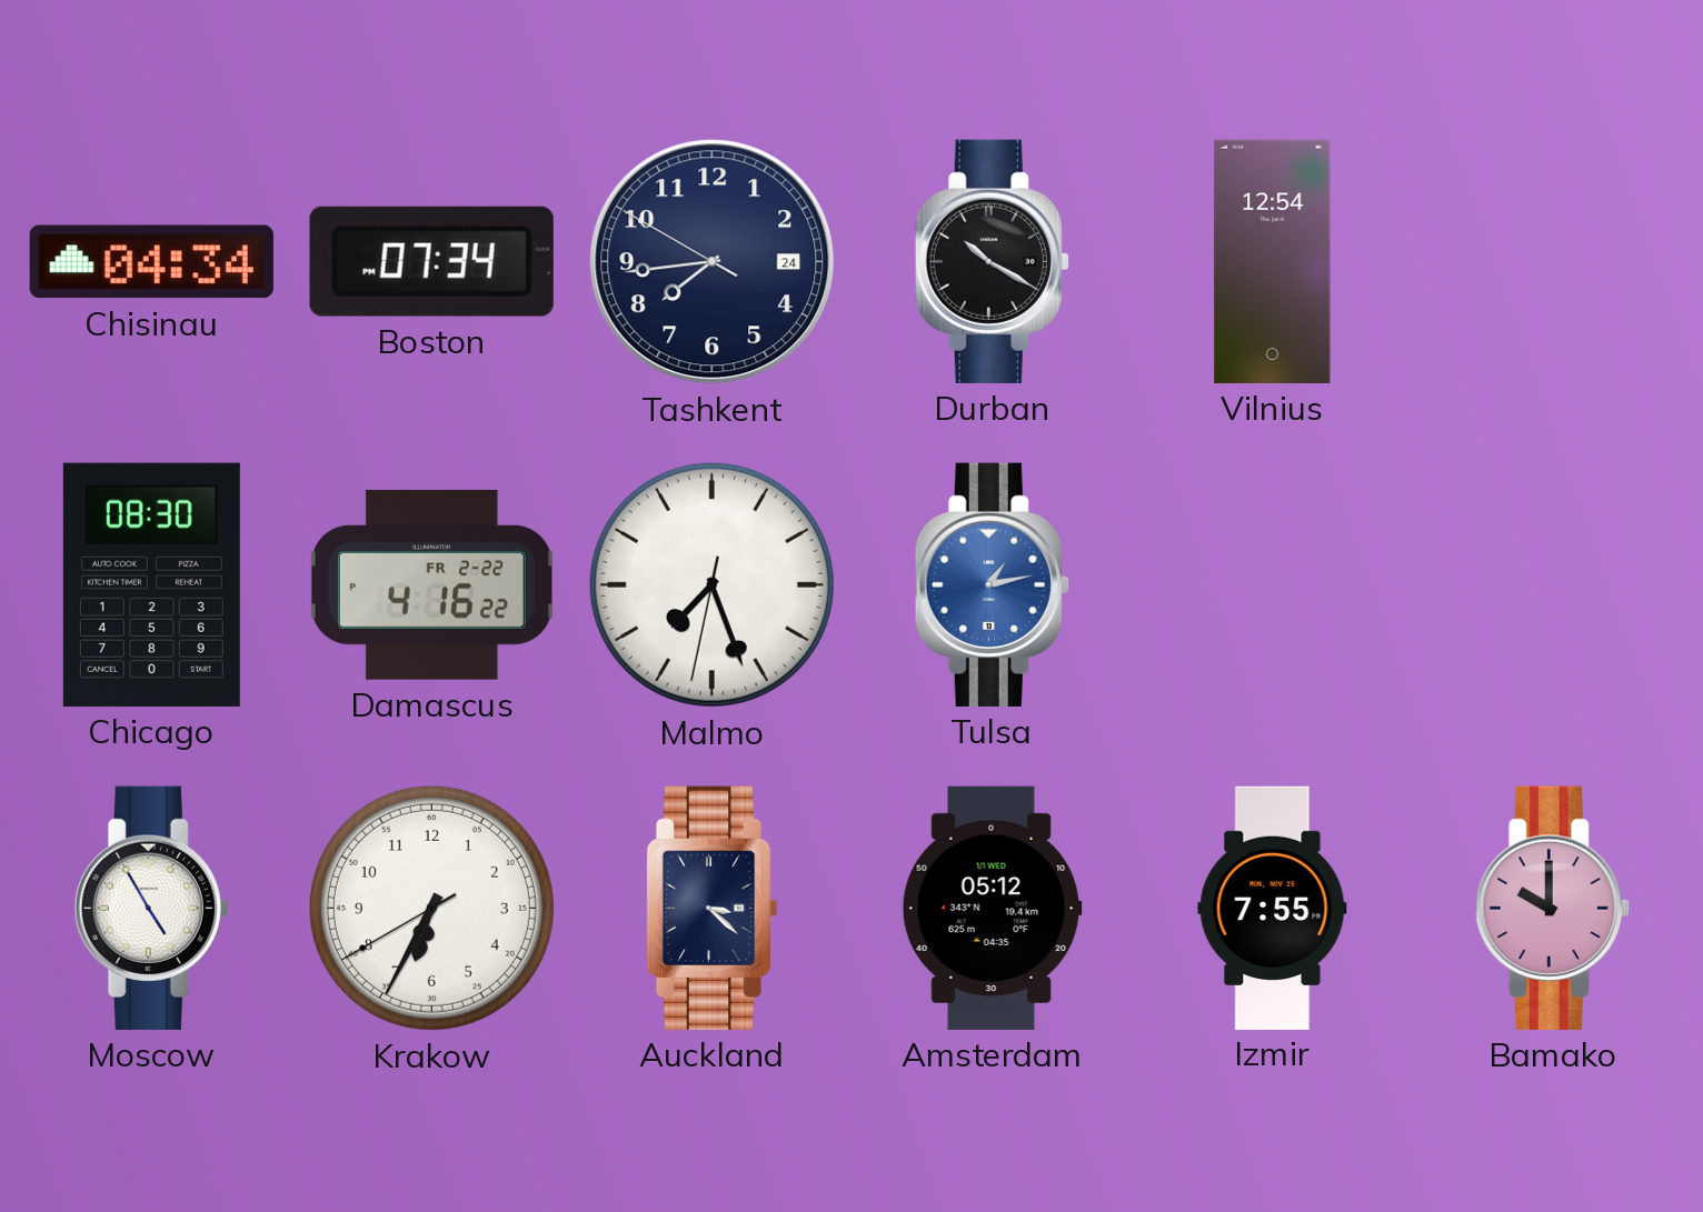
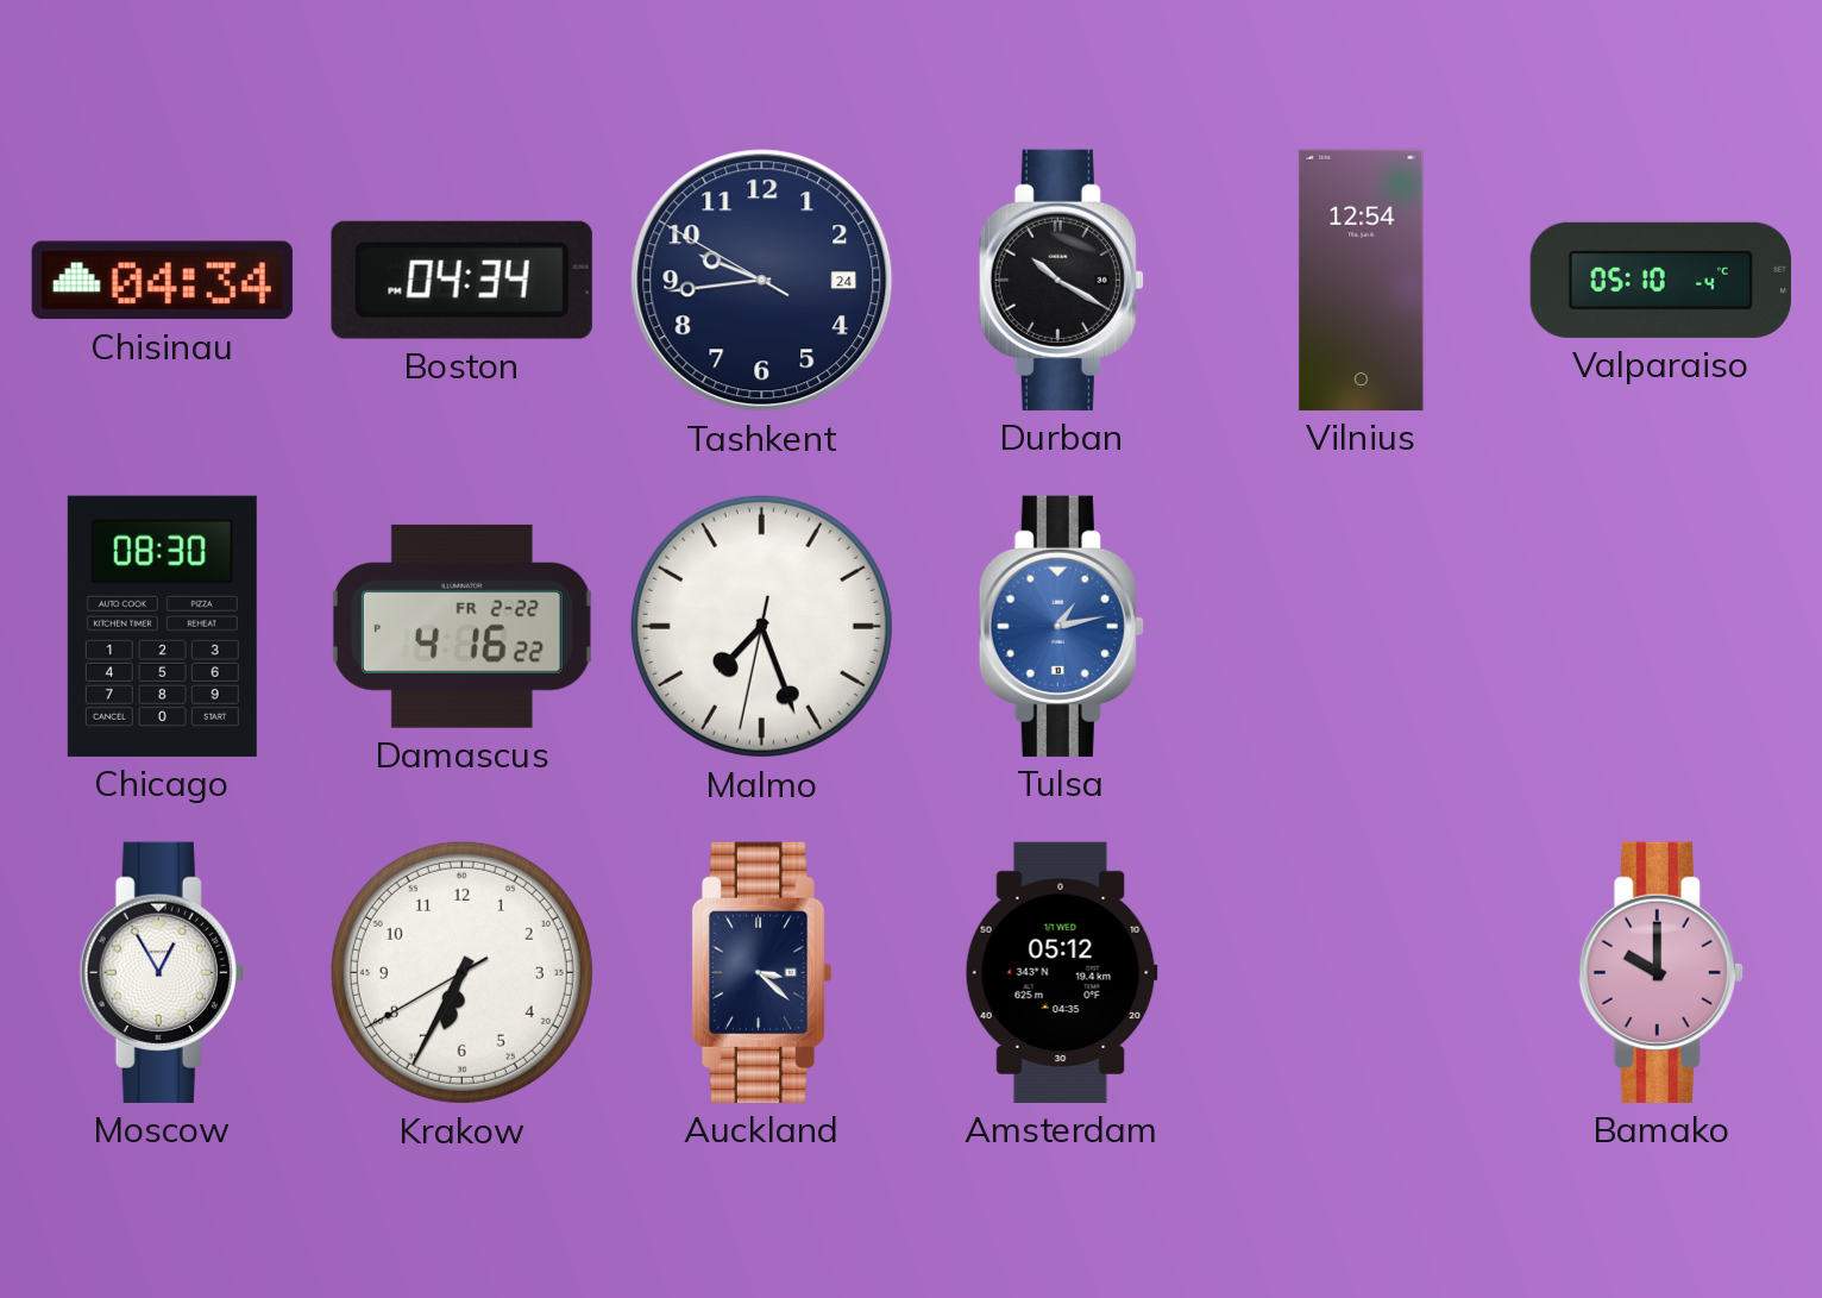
Boston: 07:34 -> 04:34 (461, 280)
Tashkent: 7:43 -> 9:43 (762, 281)
Valparaiso: none -> 05:10 (1660, 280)
Moscow: 4:55 -> 12:55 (162, 972)
Izmir: 7:55 -> none (1273, 908)
